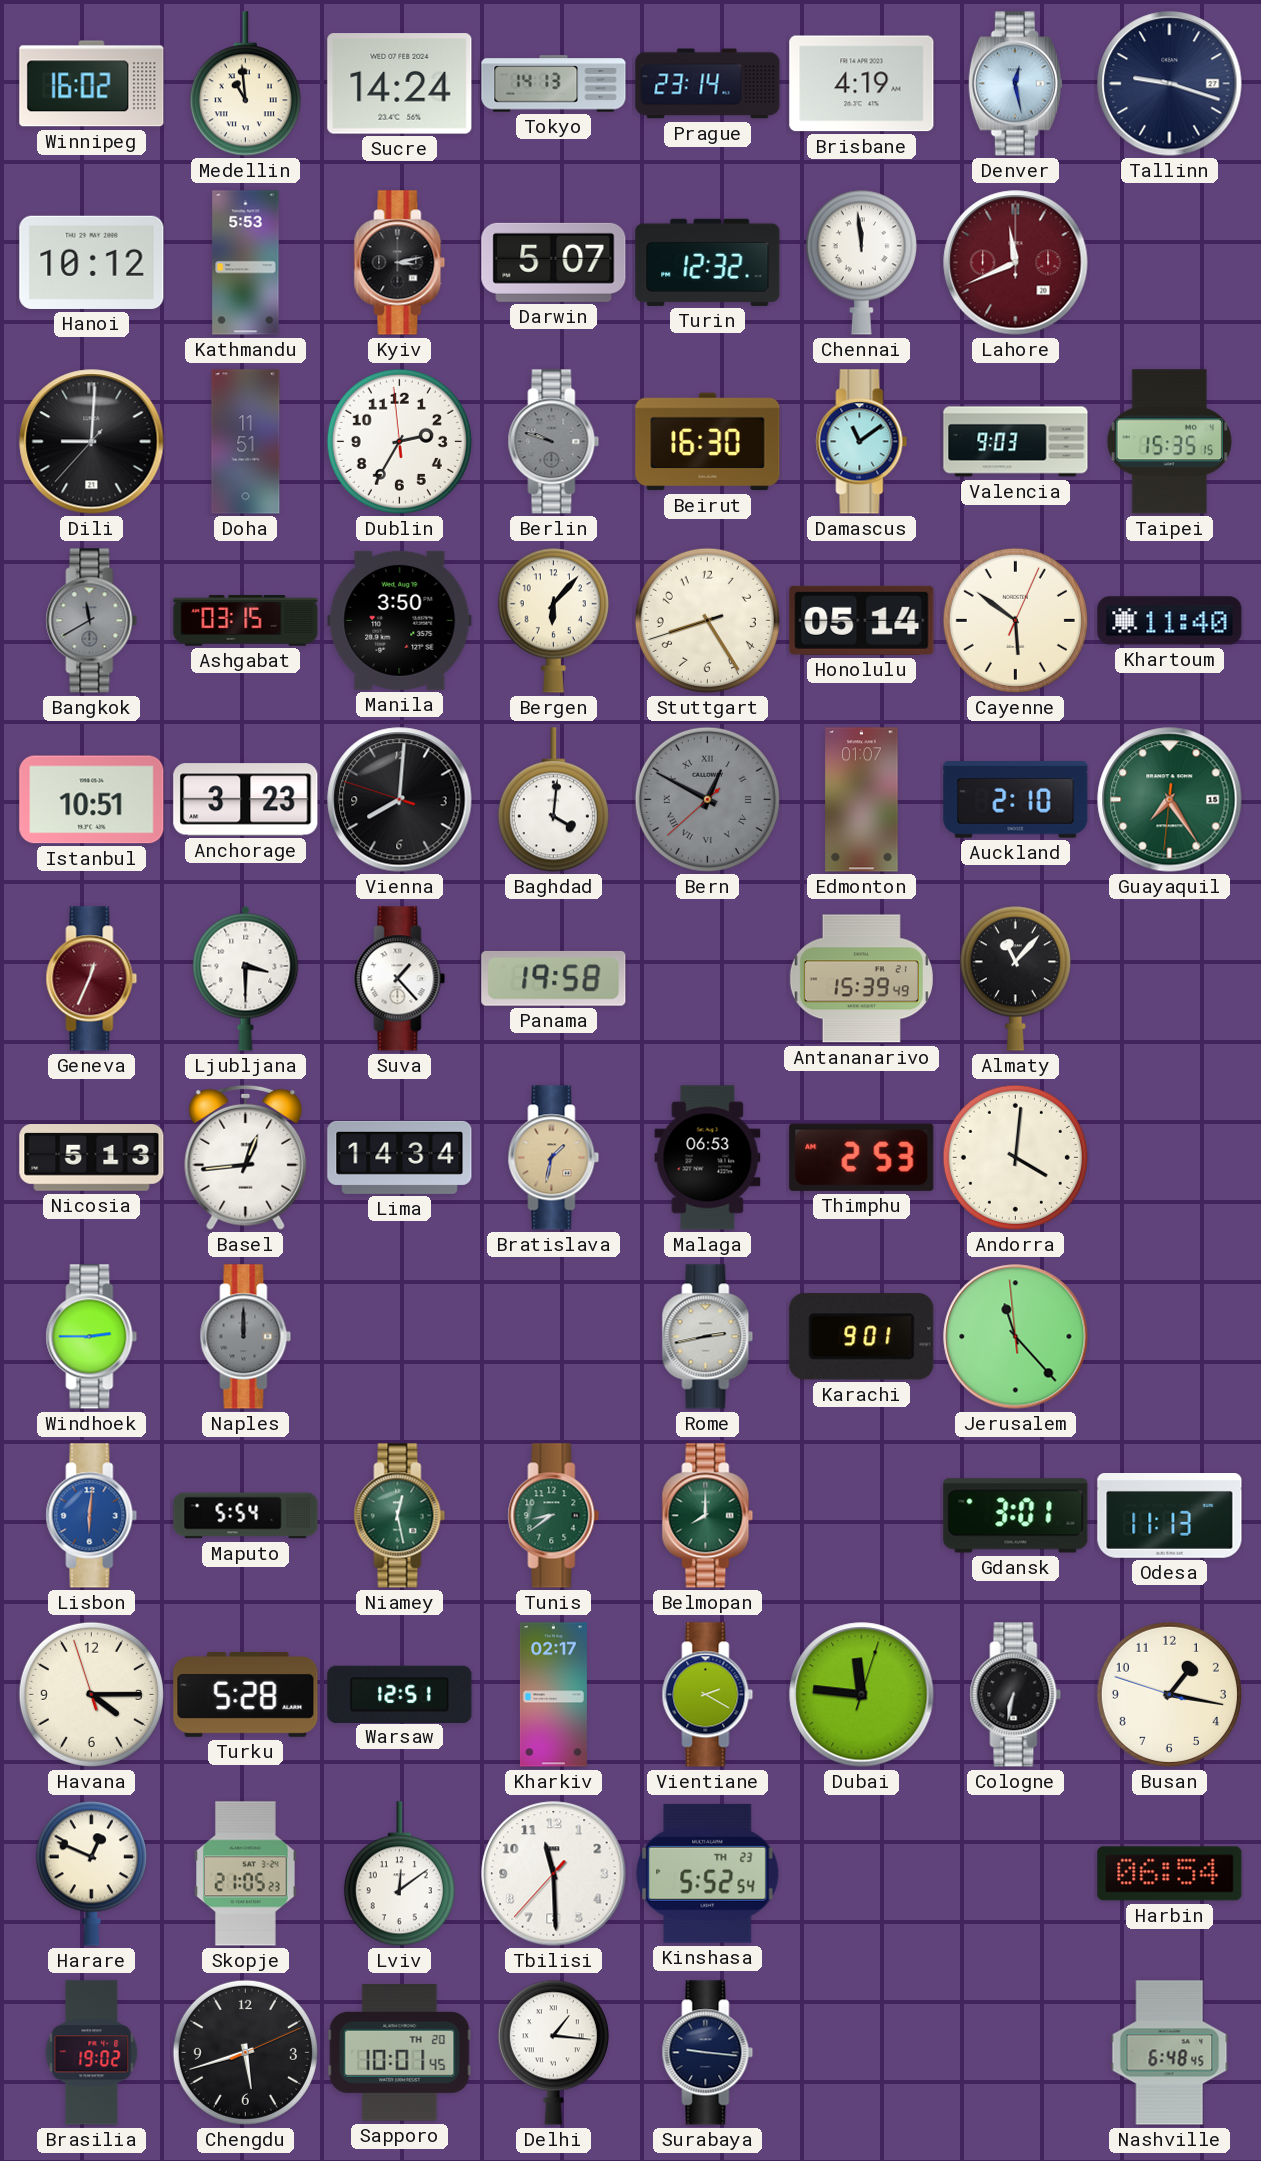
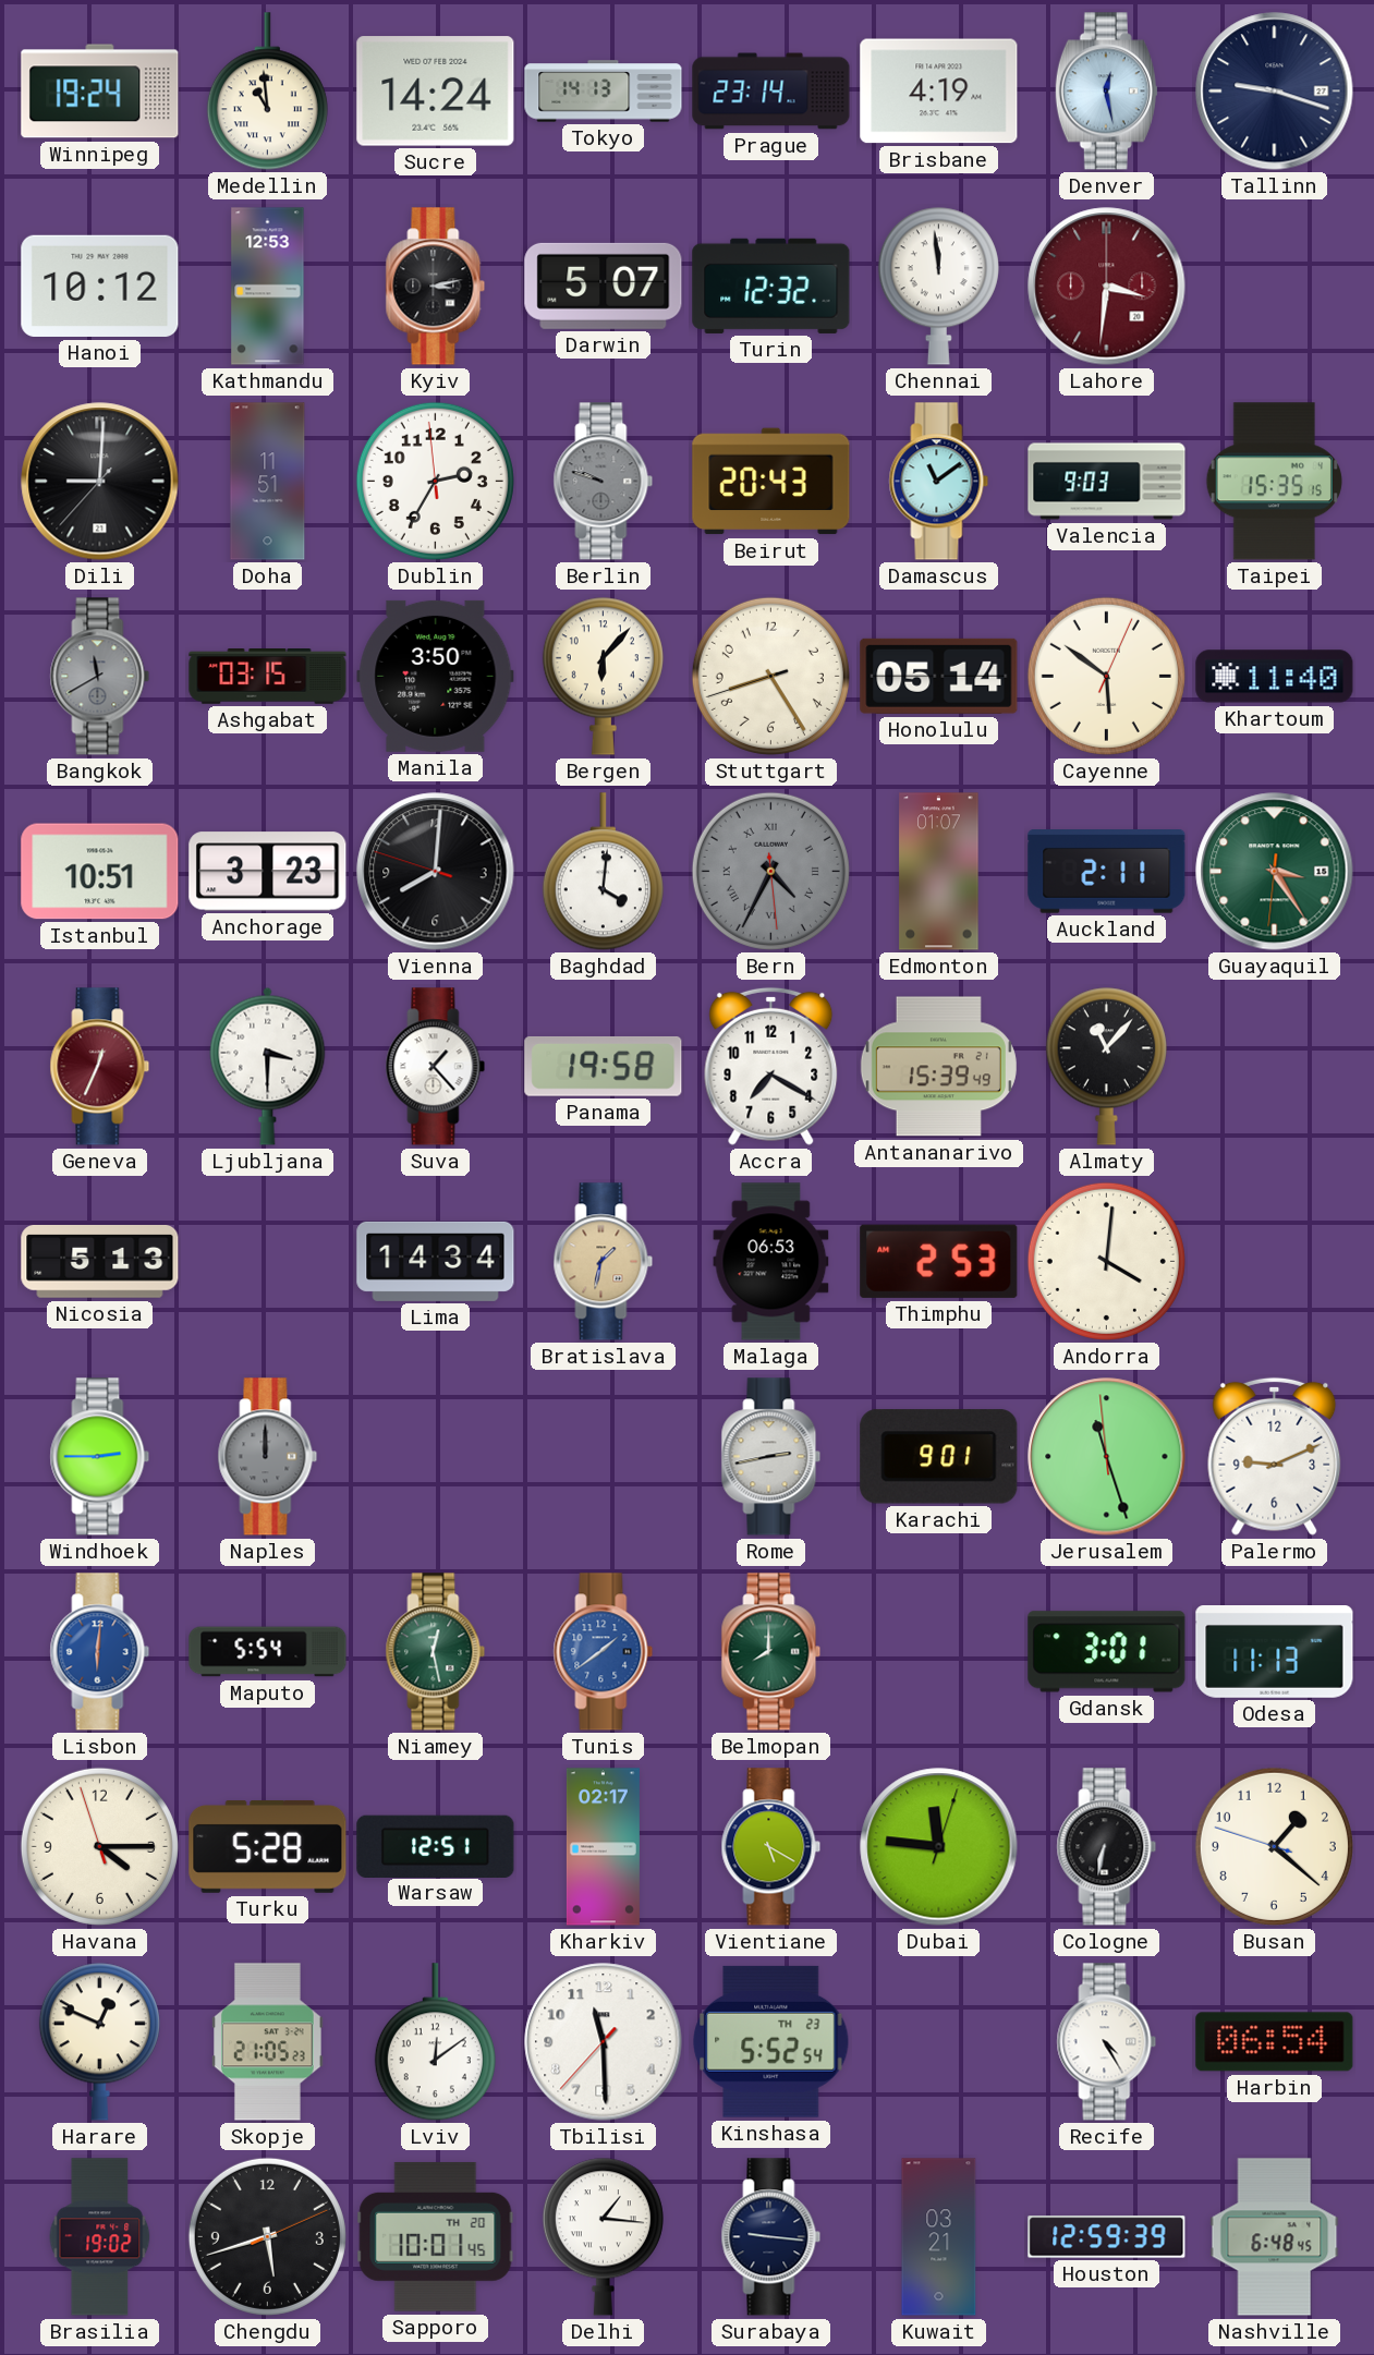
Winnipeg: 16:02 -> 19:24 (100, 92)
Kathmandu: 5:53 -> 12:53 (268, 287)
Lahore: 11:41 -> 3:31 (1107, 287)
Beirut: 16:30 -> 20:43 (771, 482)
Bern: 12:49 -> 4:34 (770, 871)
Auckland: 2:10 -> 2:11 (1107, 872)
Guayaquil: 7:24 -> 3:24 (1275, 872)
Accra: none -> 7:20 (771, 1066)
Basel: 12:44 -> none (246, 1157)
Jerusalem: 11:22 -> 11:26 (1107, 1457)
Palermo: none -> 9:11 (1275, 1456)
Tunis: 8:39 -> 1:39 (604, 1652)
Tunis dial: green -> blue (604, 1652)
Vientiane: 2:20 -> 5:20 (771, 1847)
Busan: 1:16 -> 1:21 (1274, 1846)
Recife: none -> 4:25 (1107, 2042)
Kuwait: none -> 03:21 (939, 2237)
Houston: none -> 12:59 (1107, 2237)
